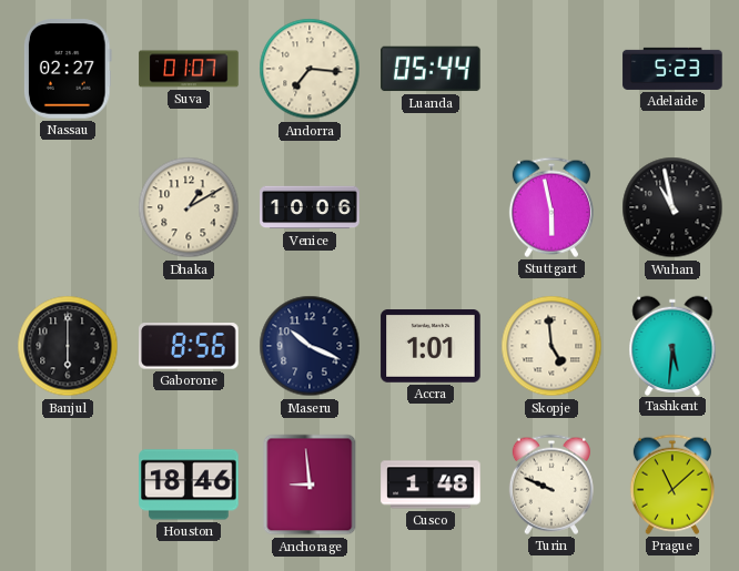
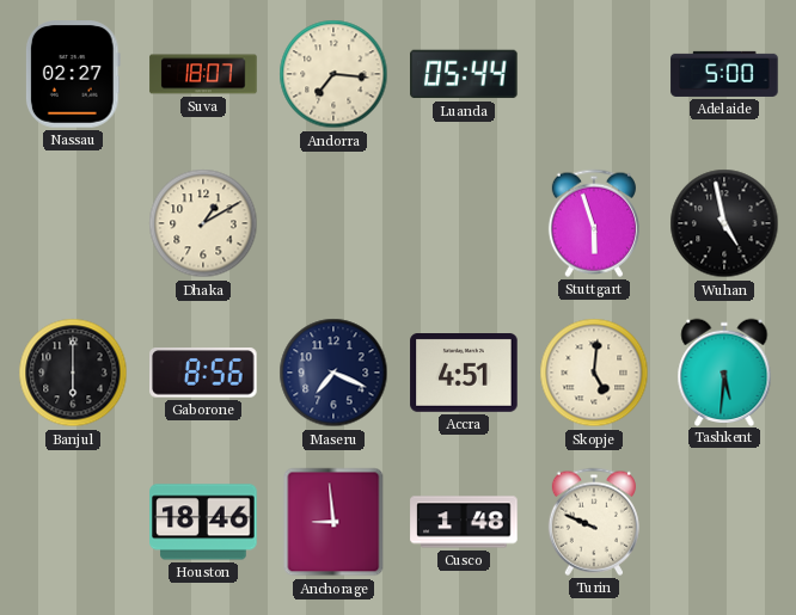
Suva: 01:07 -> 18:07 (203, 74)
Adelaide: 5:23 -> 5:00 (724, 74)
Venice: 10:06 -> none (310, 207)
Stuttgart: 5:58 -> 5:57 (594, 223)
Wuhan: 10:58 -> 4:58 (724, 223)
Maseru: 10:19 -> 7:19 (333, 373)
Accra: 1:01 -> 4:51 (464, 374)
Skopje: 4:59 -> 5:01 (594, 373)
Prague: 11:08 -> none (672, 485)
